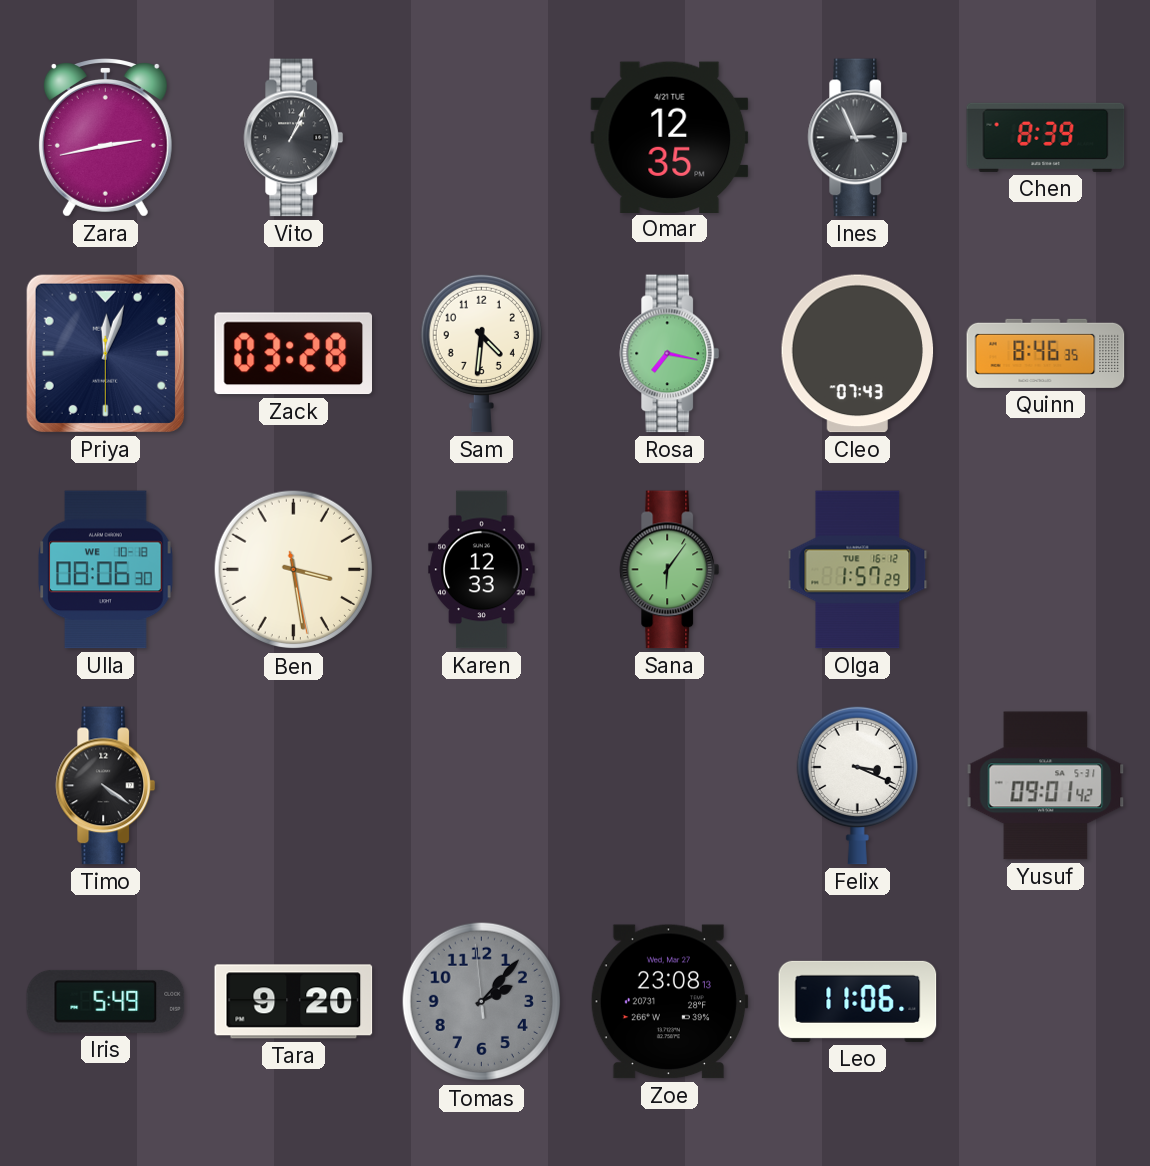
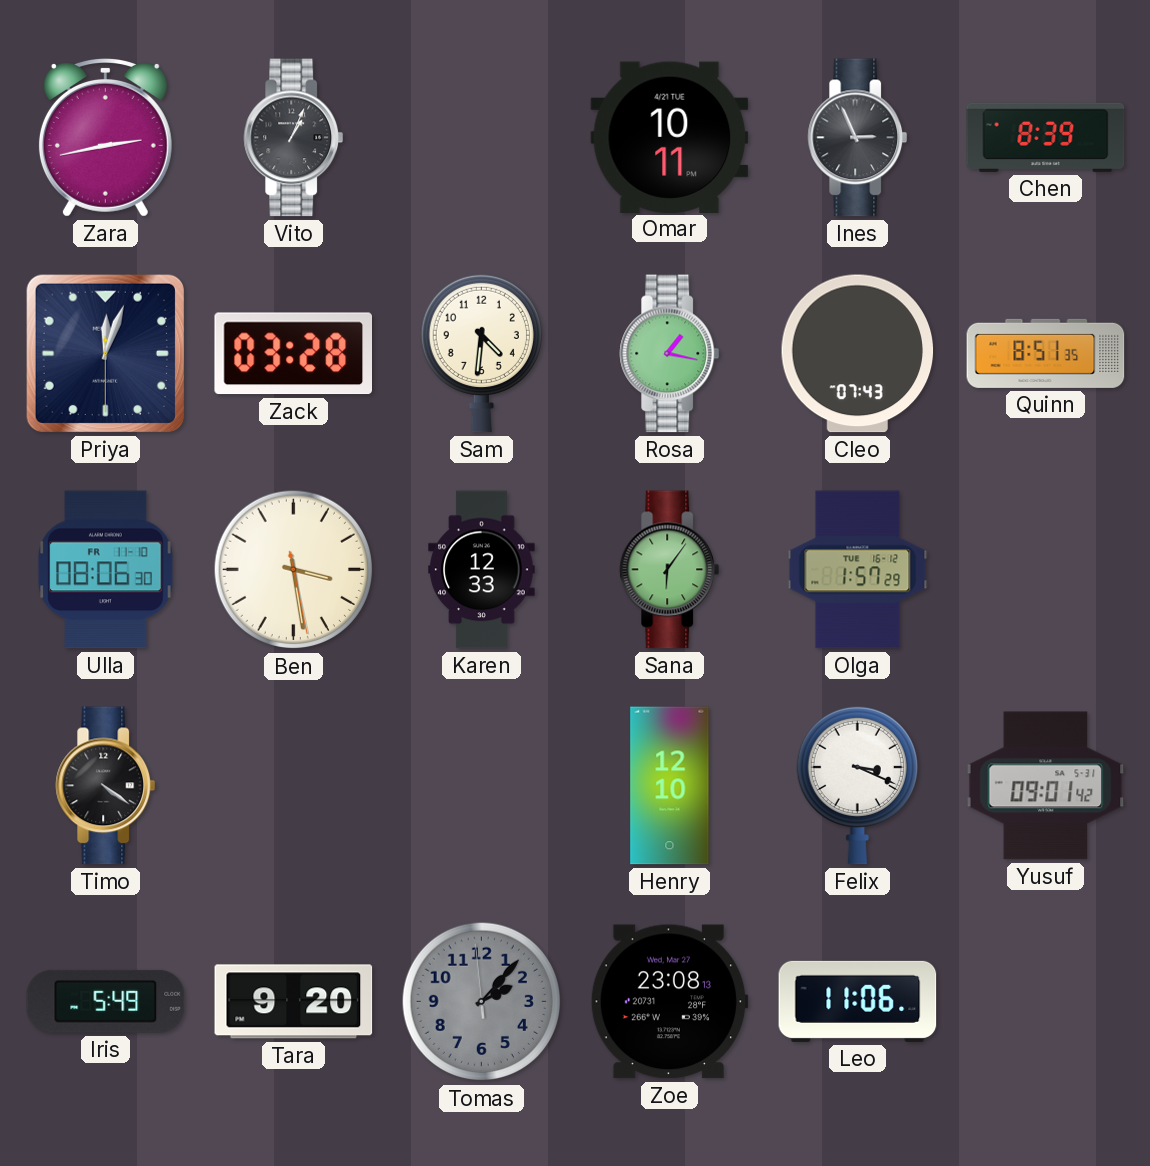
Omar: 12:35 -> 10:11 (670, 137)
Rosa: 7:17 -> 1:17 (670, 354)
Quinn: 8:46 -> 8:51 (1046, 353)
Ulla date: WE 10-18 -> FR 11-10 (106, 570)
Henry: none -> 12:10 (670, 786)
